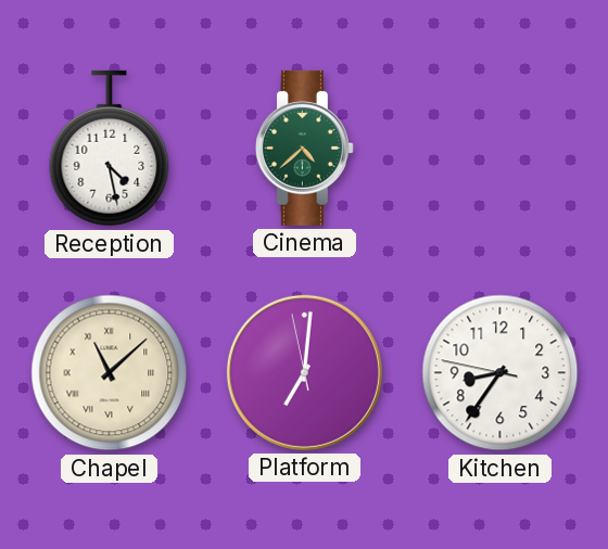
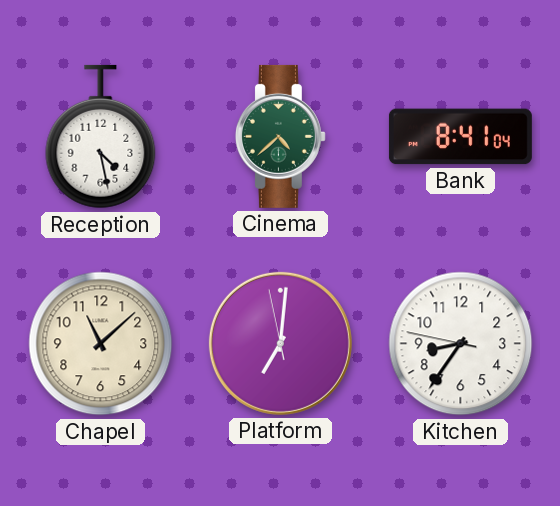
Bank: none -> 8:41 (460, 137)
Chapel numerals: Roman -> Arabic (101, 344)
